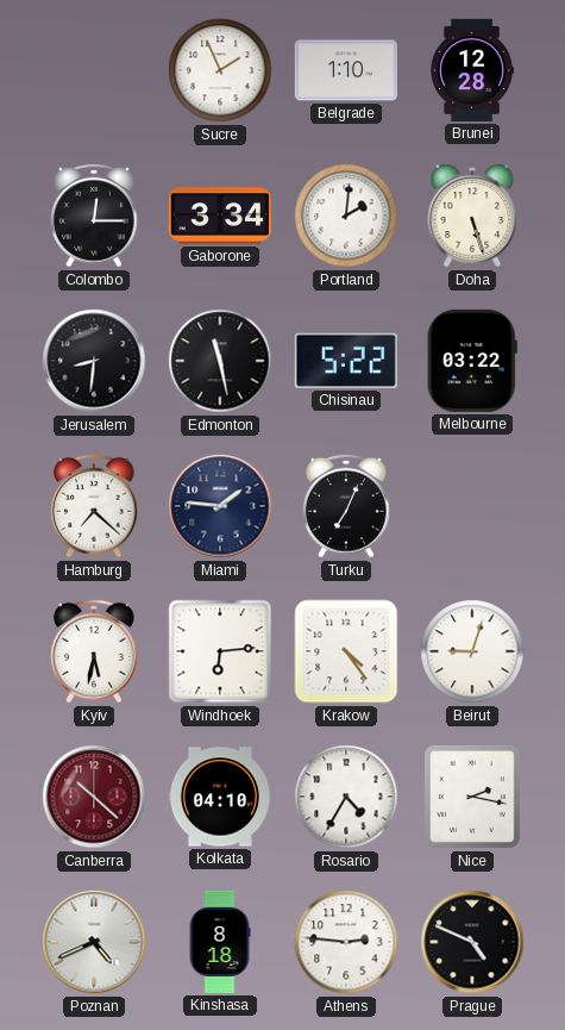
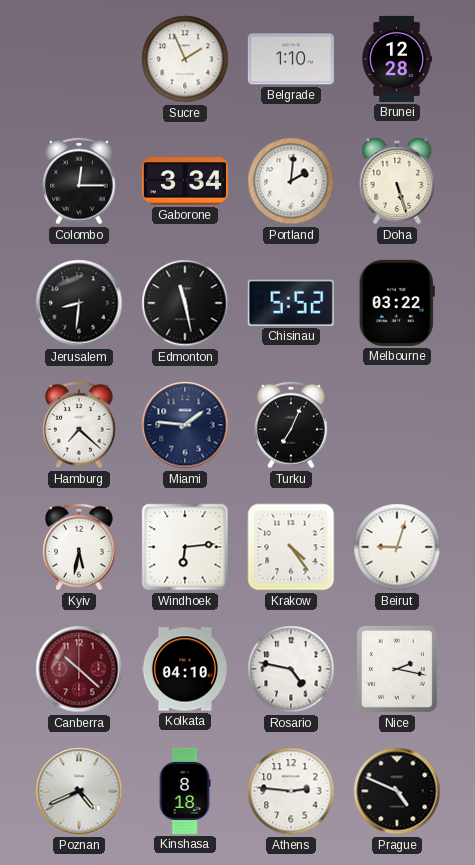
Chisinau: 5:22 -> 5:52 (291, 303)
Rosario: 4:35 -> 4:47 (291, 669)
